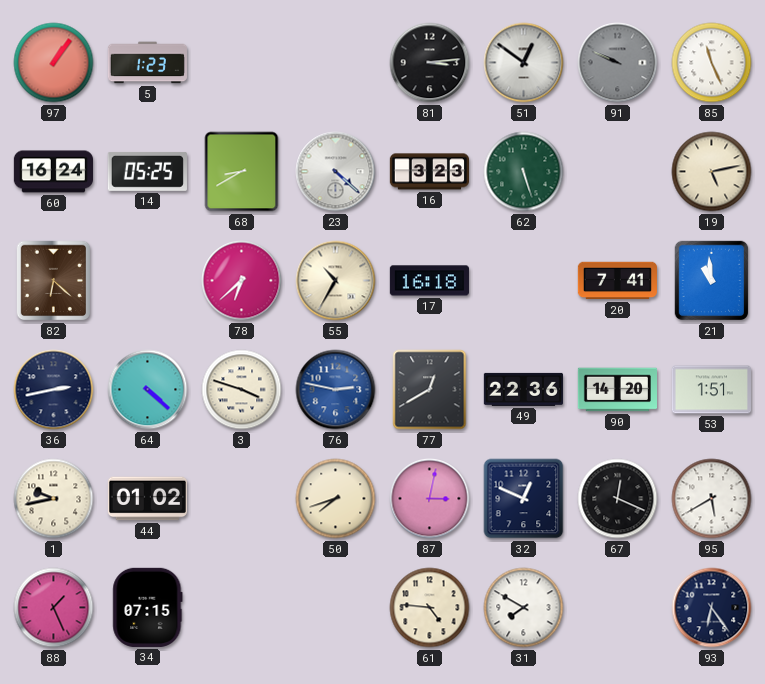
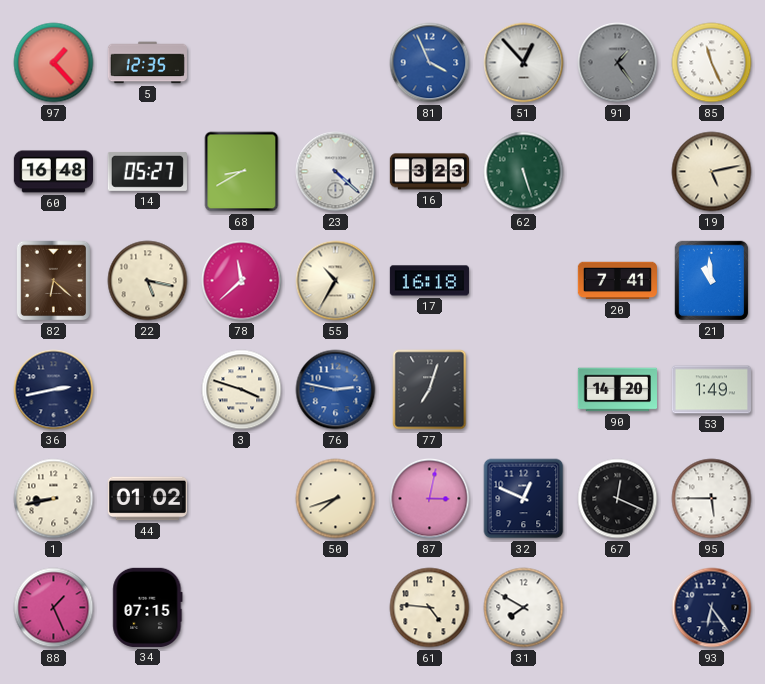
97: 1:06 -> 1:23 (54, 63)
5: 1:23 -> 12:35 (147, 63)
81: 3:14 -> 3:56 (430, 63)
81 dial: black -> blue (430, 63)
51: 12:51 -> 12:53 (524, 63)
91: 9:49 -> 1:24 (618, 63)
60: 16:24 -> 16:48 (53, 172)
14: 05:25 -> 05:27 (147, 171)
22: none -> 5:17 (148, 281)
78: 6:38 -> 11:38 (242, 281)
64: 4:22 -> none (148, 390)
77: 12:40 -> 7:03 (430, 390)
49: 22:36 -> none (523, 389)
53: 1:51 -> 1:49 (711, 390)
1: 9:43 -> 8:43 (54, 499)
95: 5:40 -> 5:45 (712, 499)
